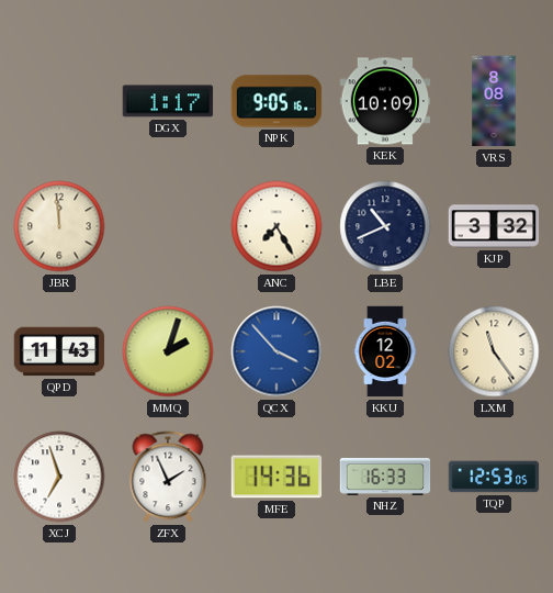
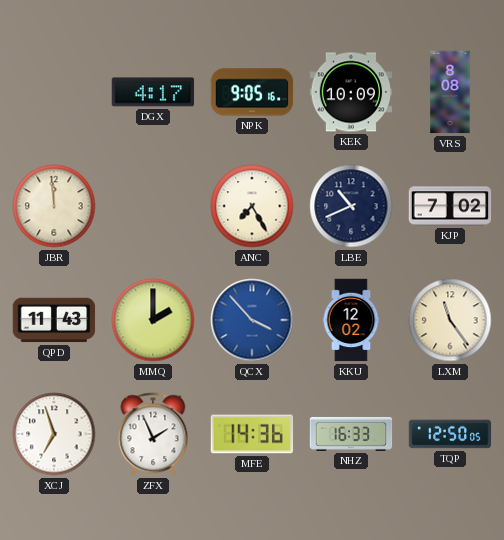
DGX: 1:17 -> 4:17 (153, 92)
KJP: 3:32 -> 7:02 (450, 206)
MMQ: 2:03 -> 2:00 (153, 320)
TQP: 12:53 -> 12:50 (450, 434)
